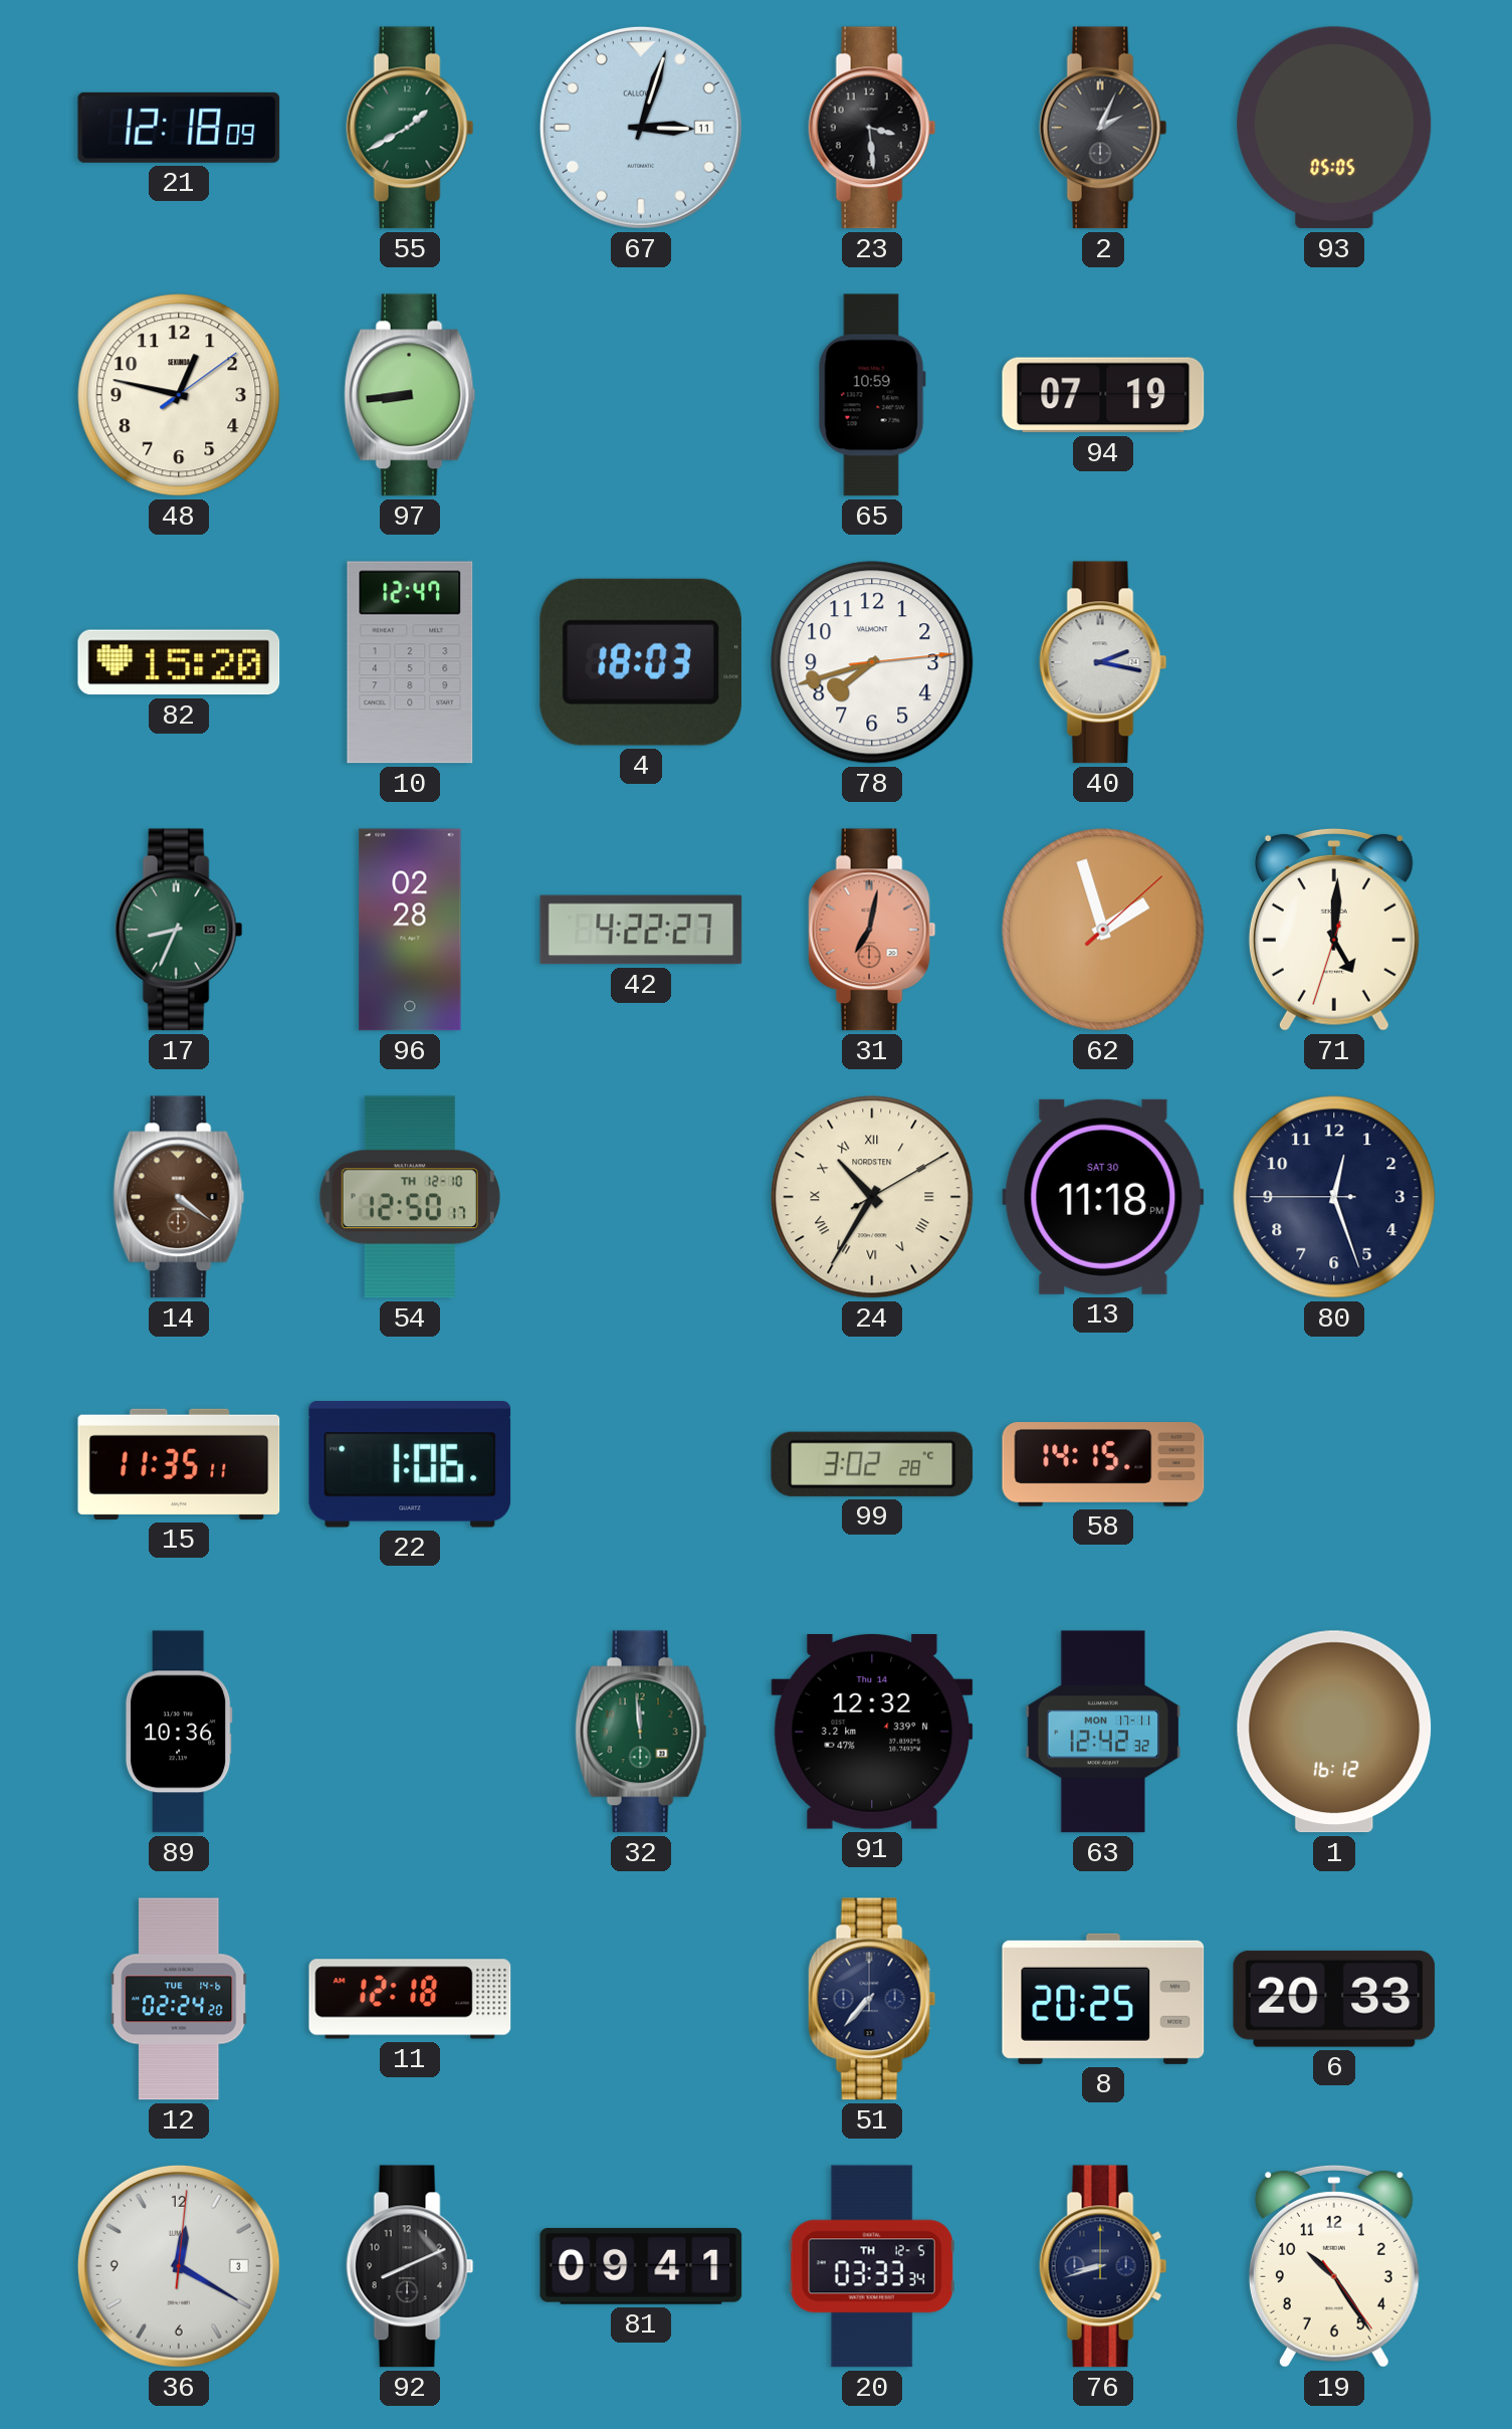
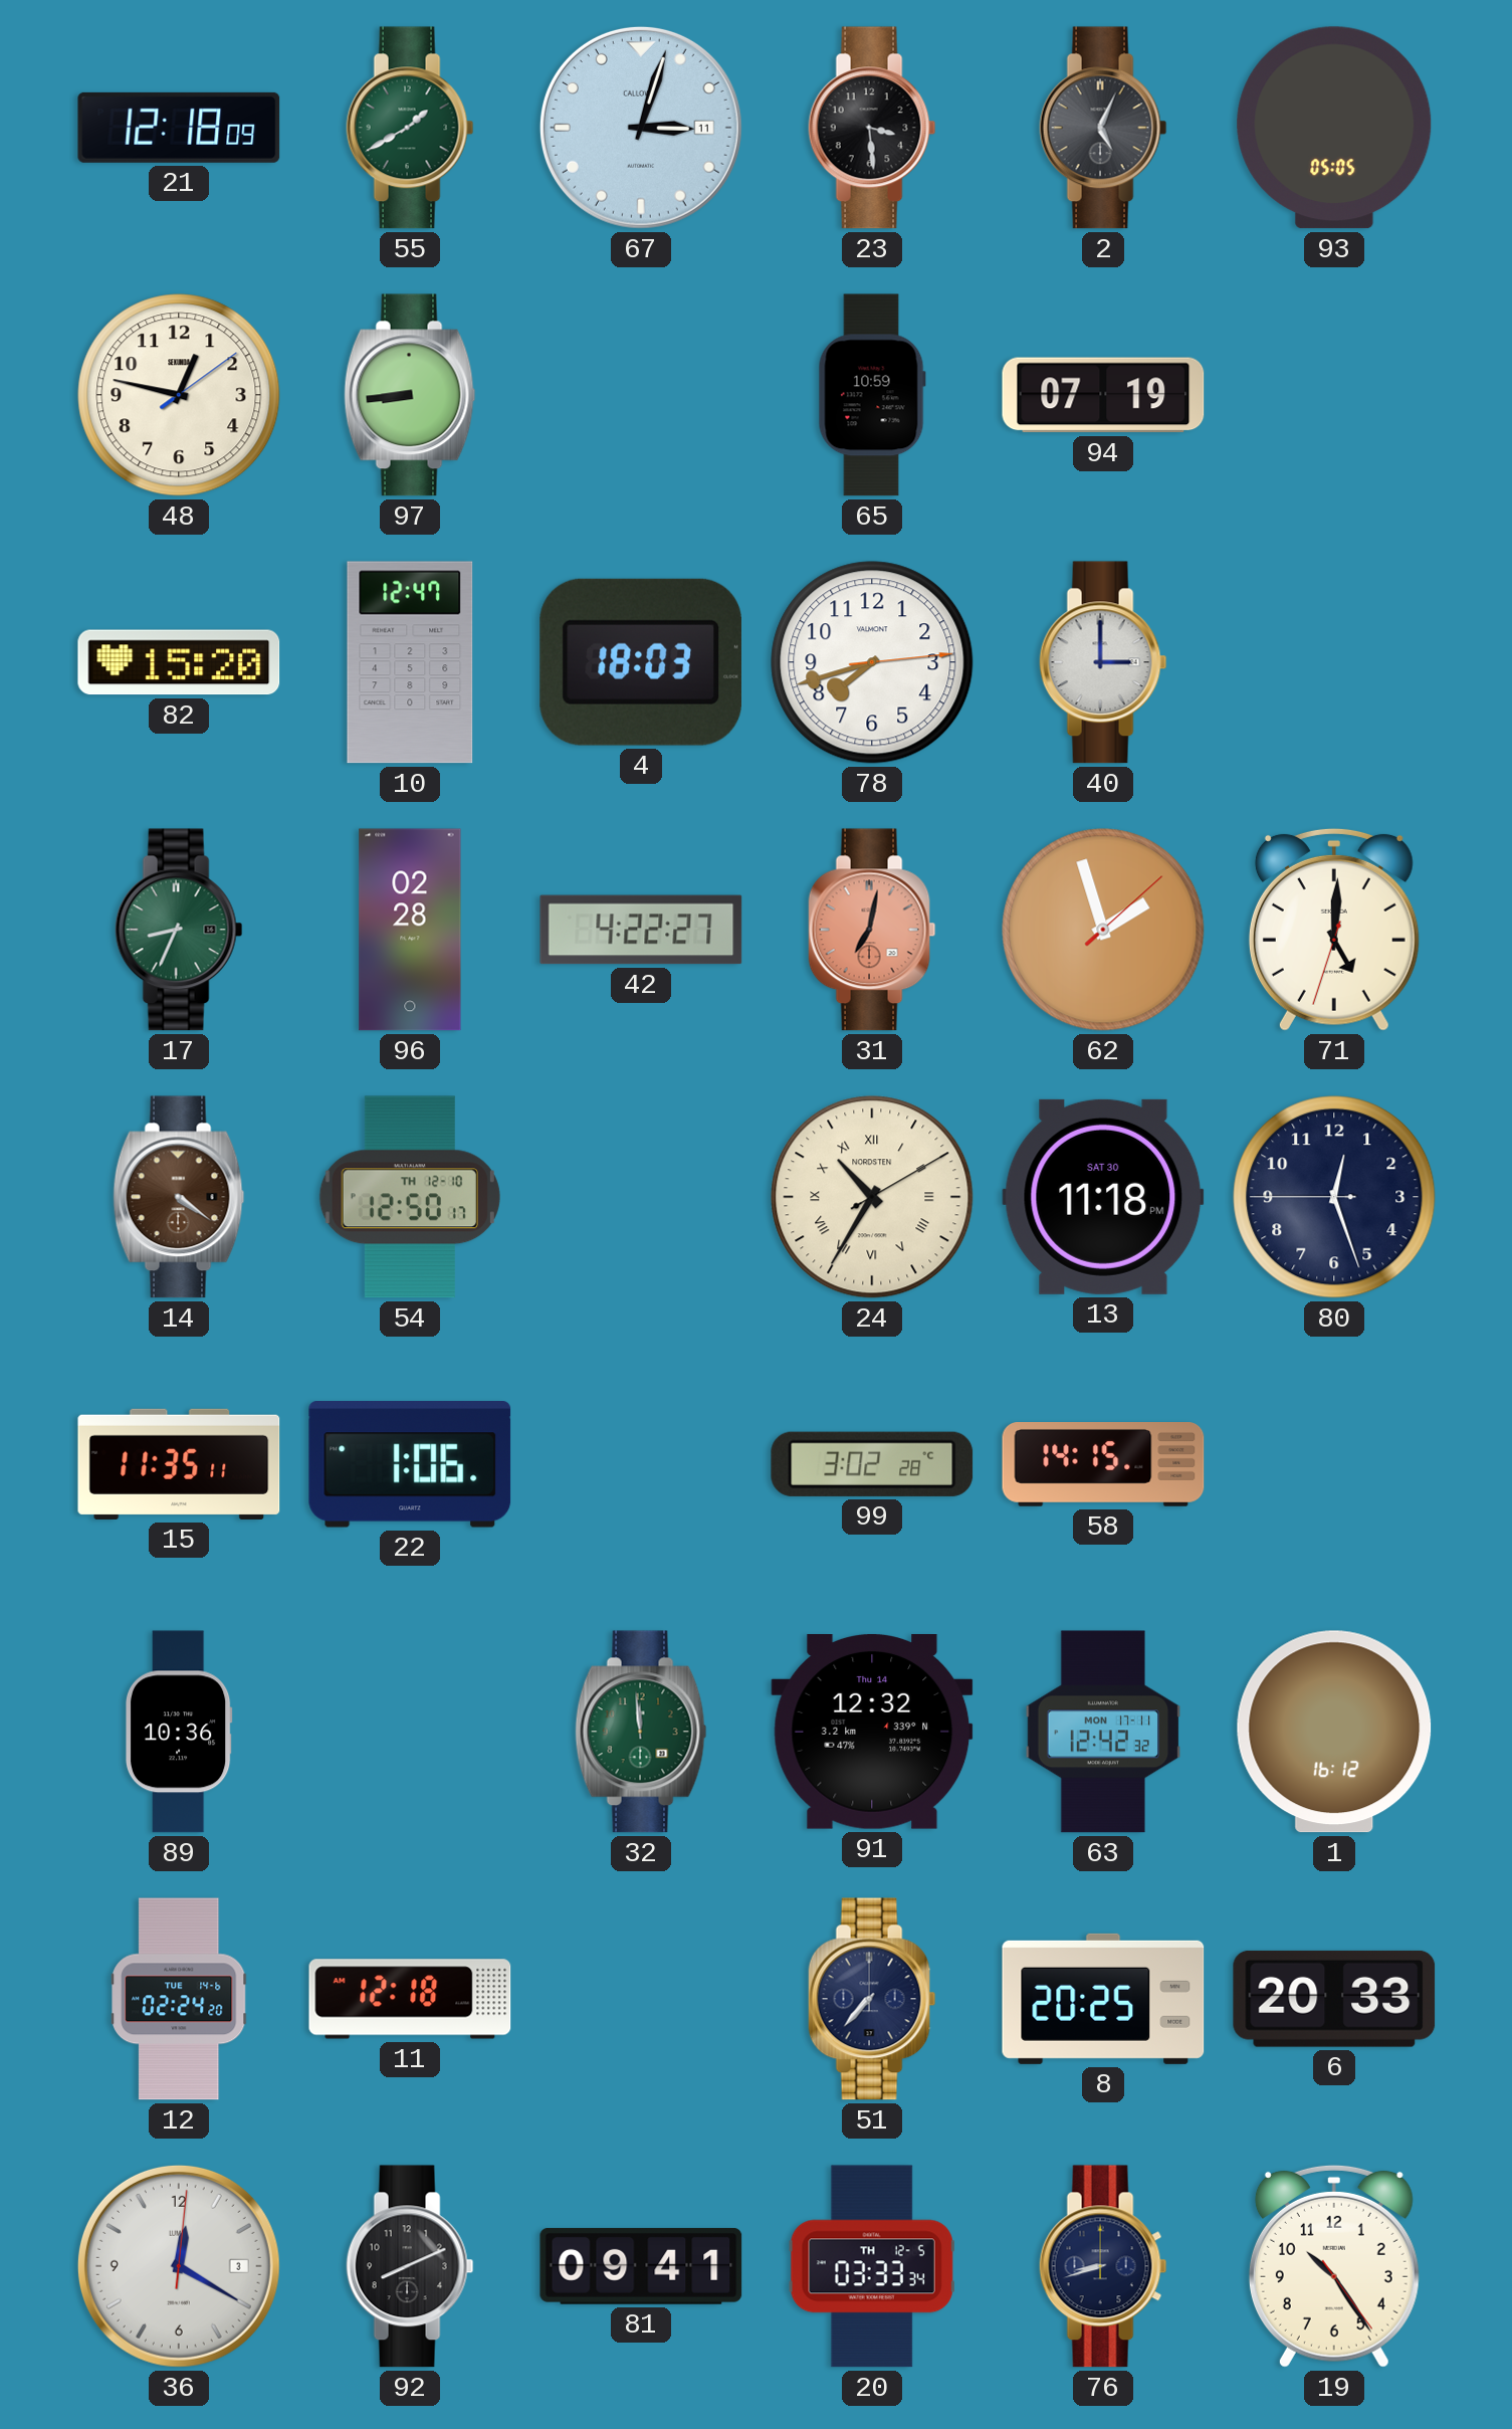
2: 2:04 -> 5:04 (1103, 128)
40: 2:17 -> 3:00 (1103, 662)
